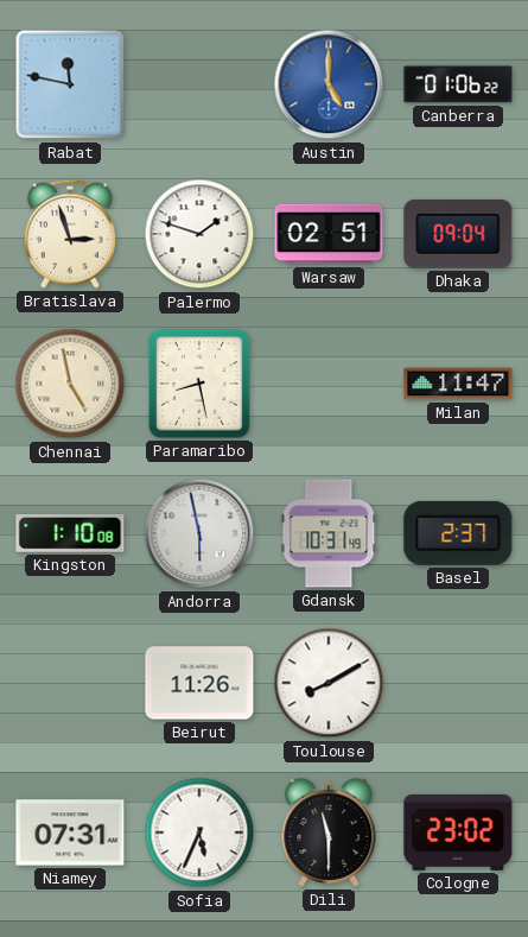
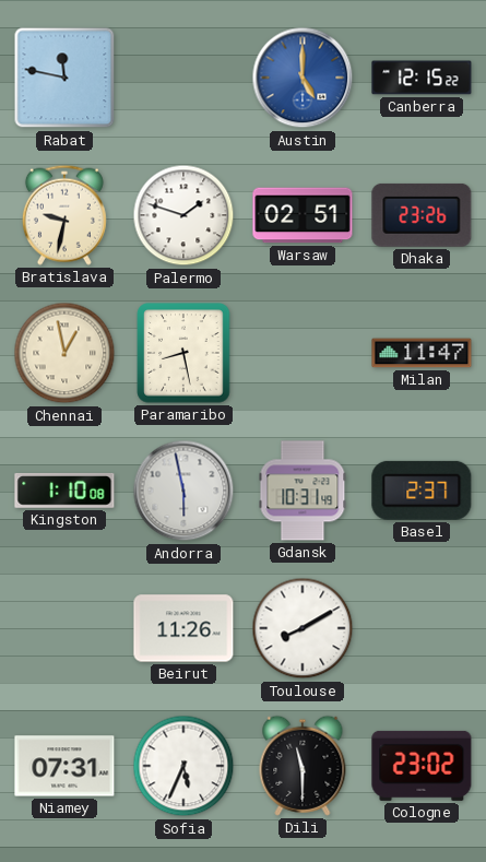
Canberra: 01:06 -> 12:15 (422, 78)
Bratislava: 2:57 -> 9:32 (64, 215)
Dhaka: 09:04 -> 23:26 (422, 215)
Chennai: 4:58 -> 12:58 (64, 353)
